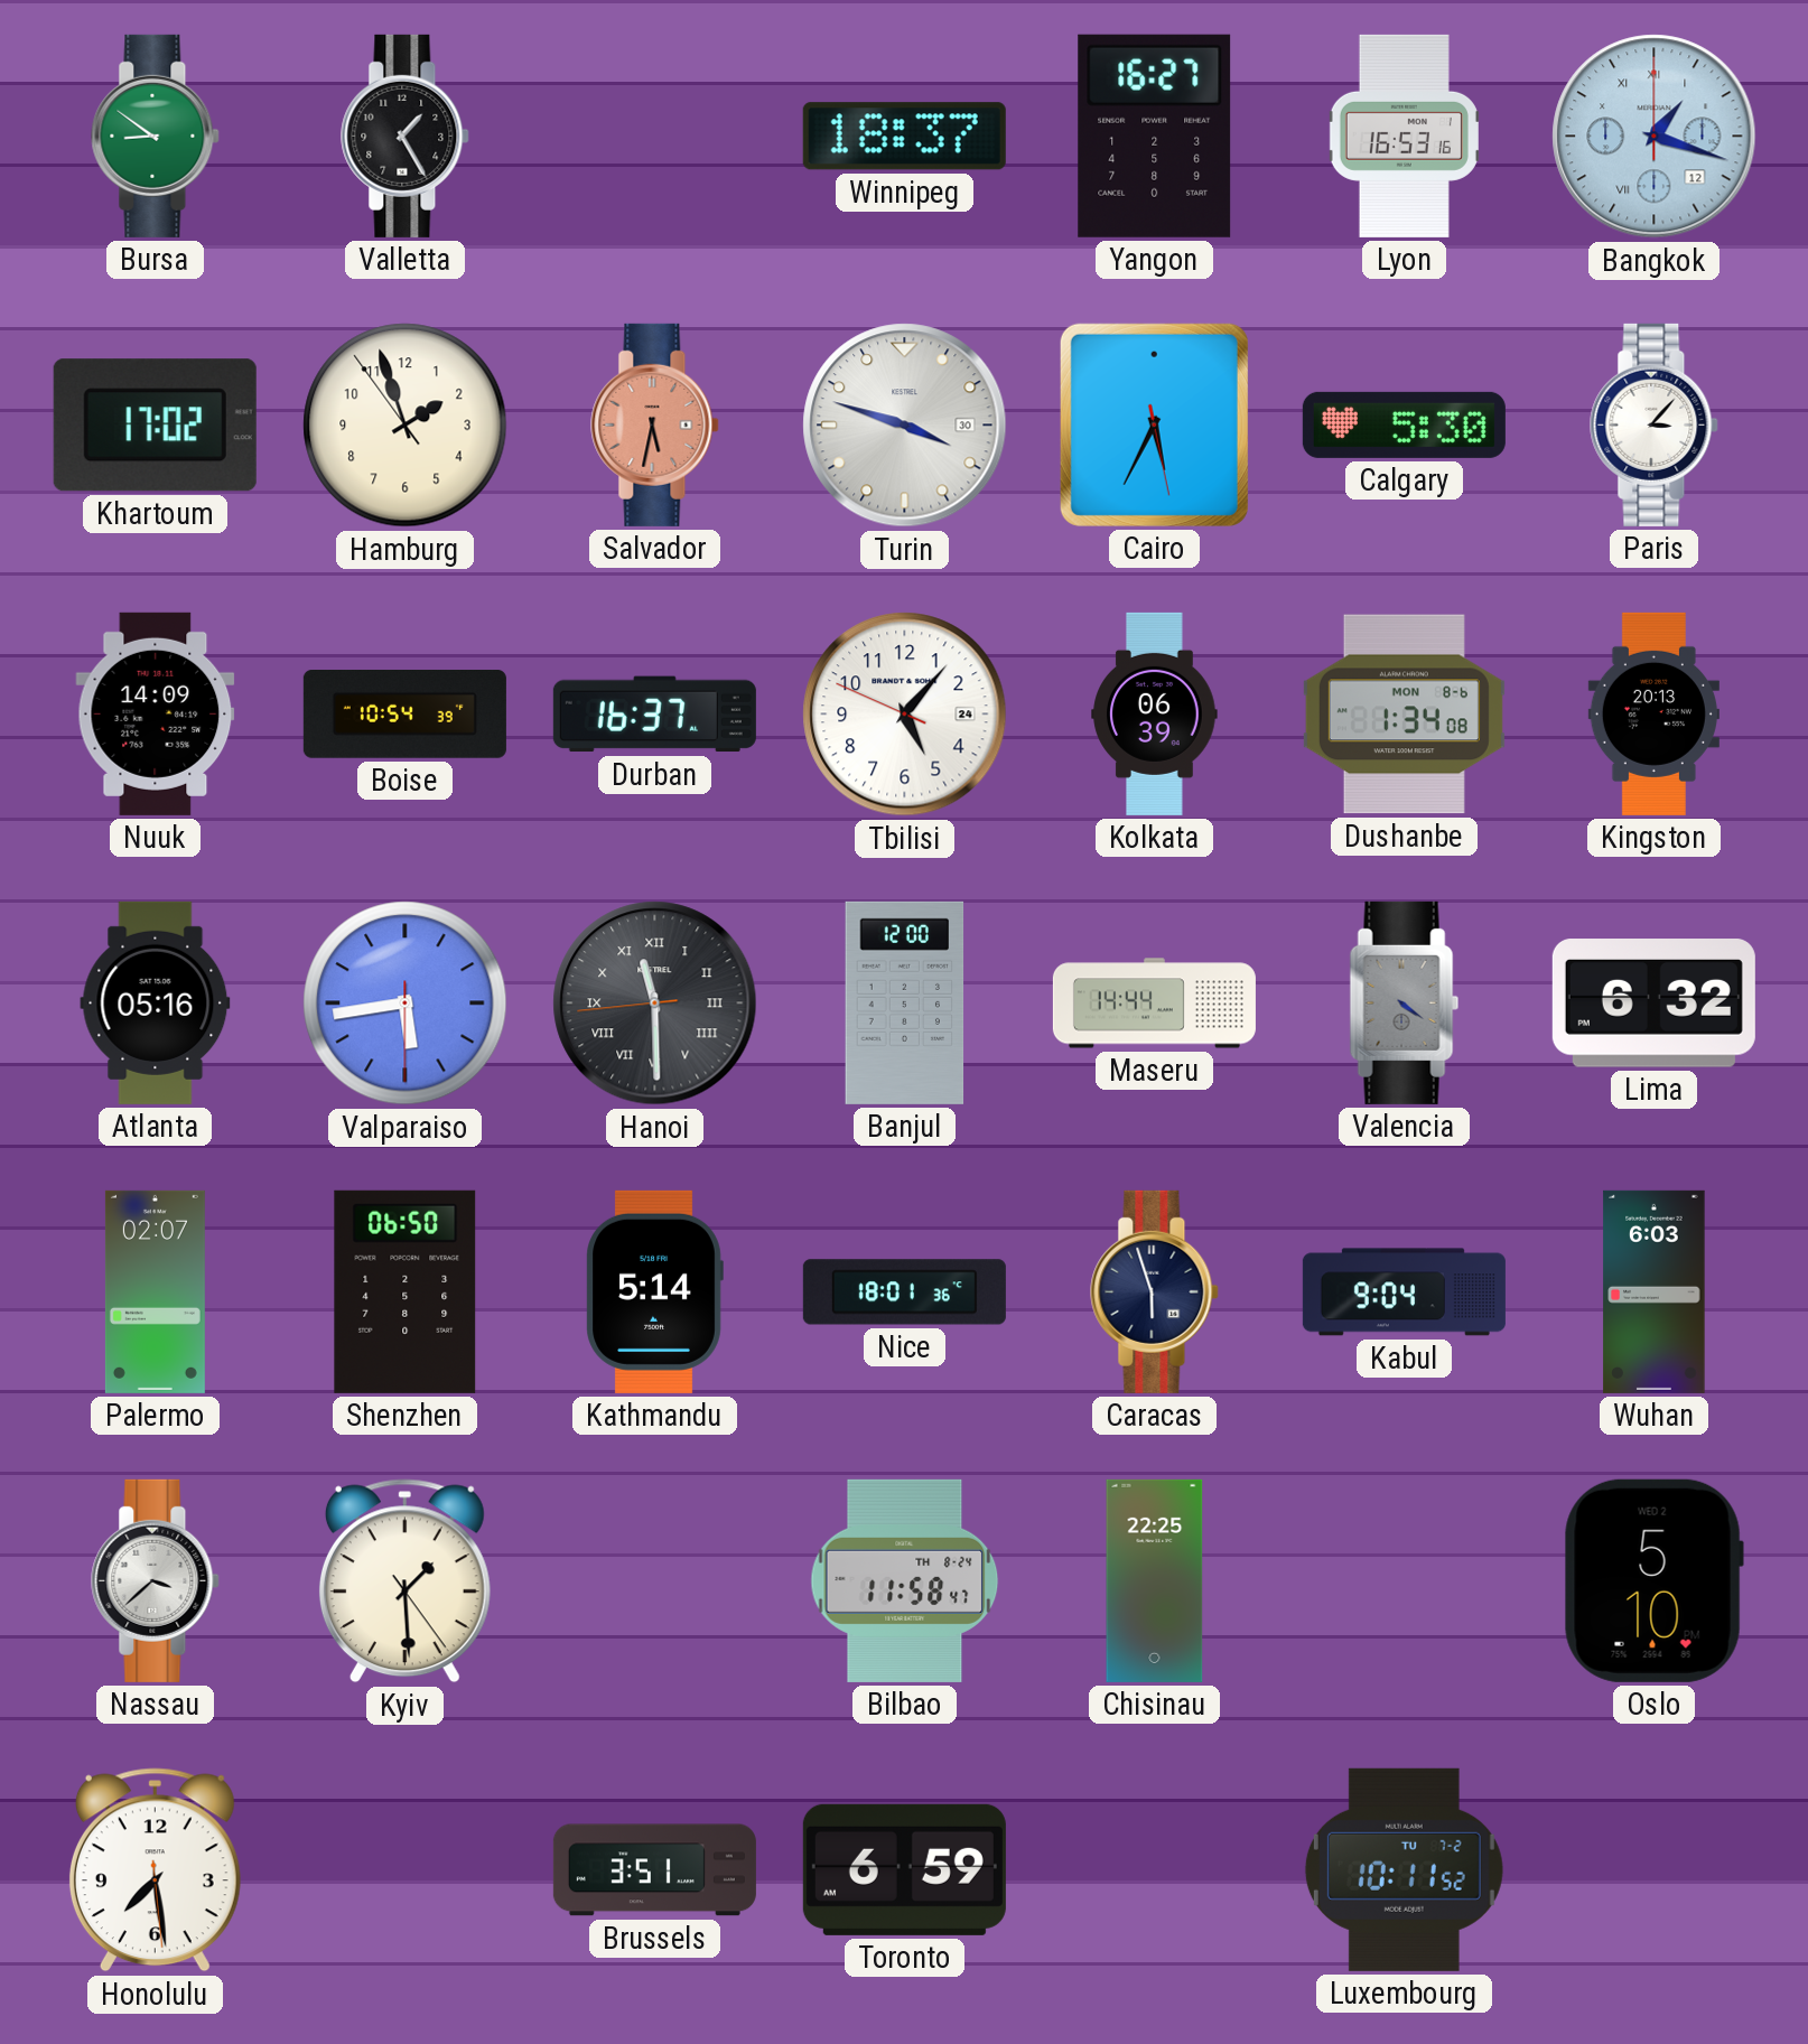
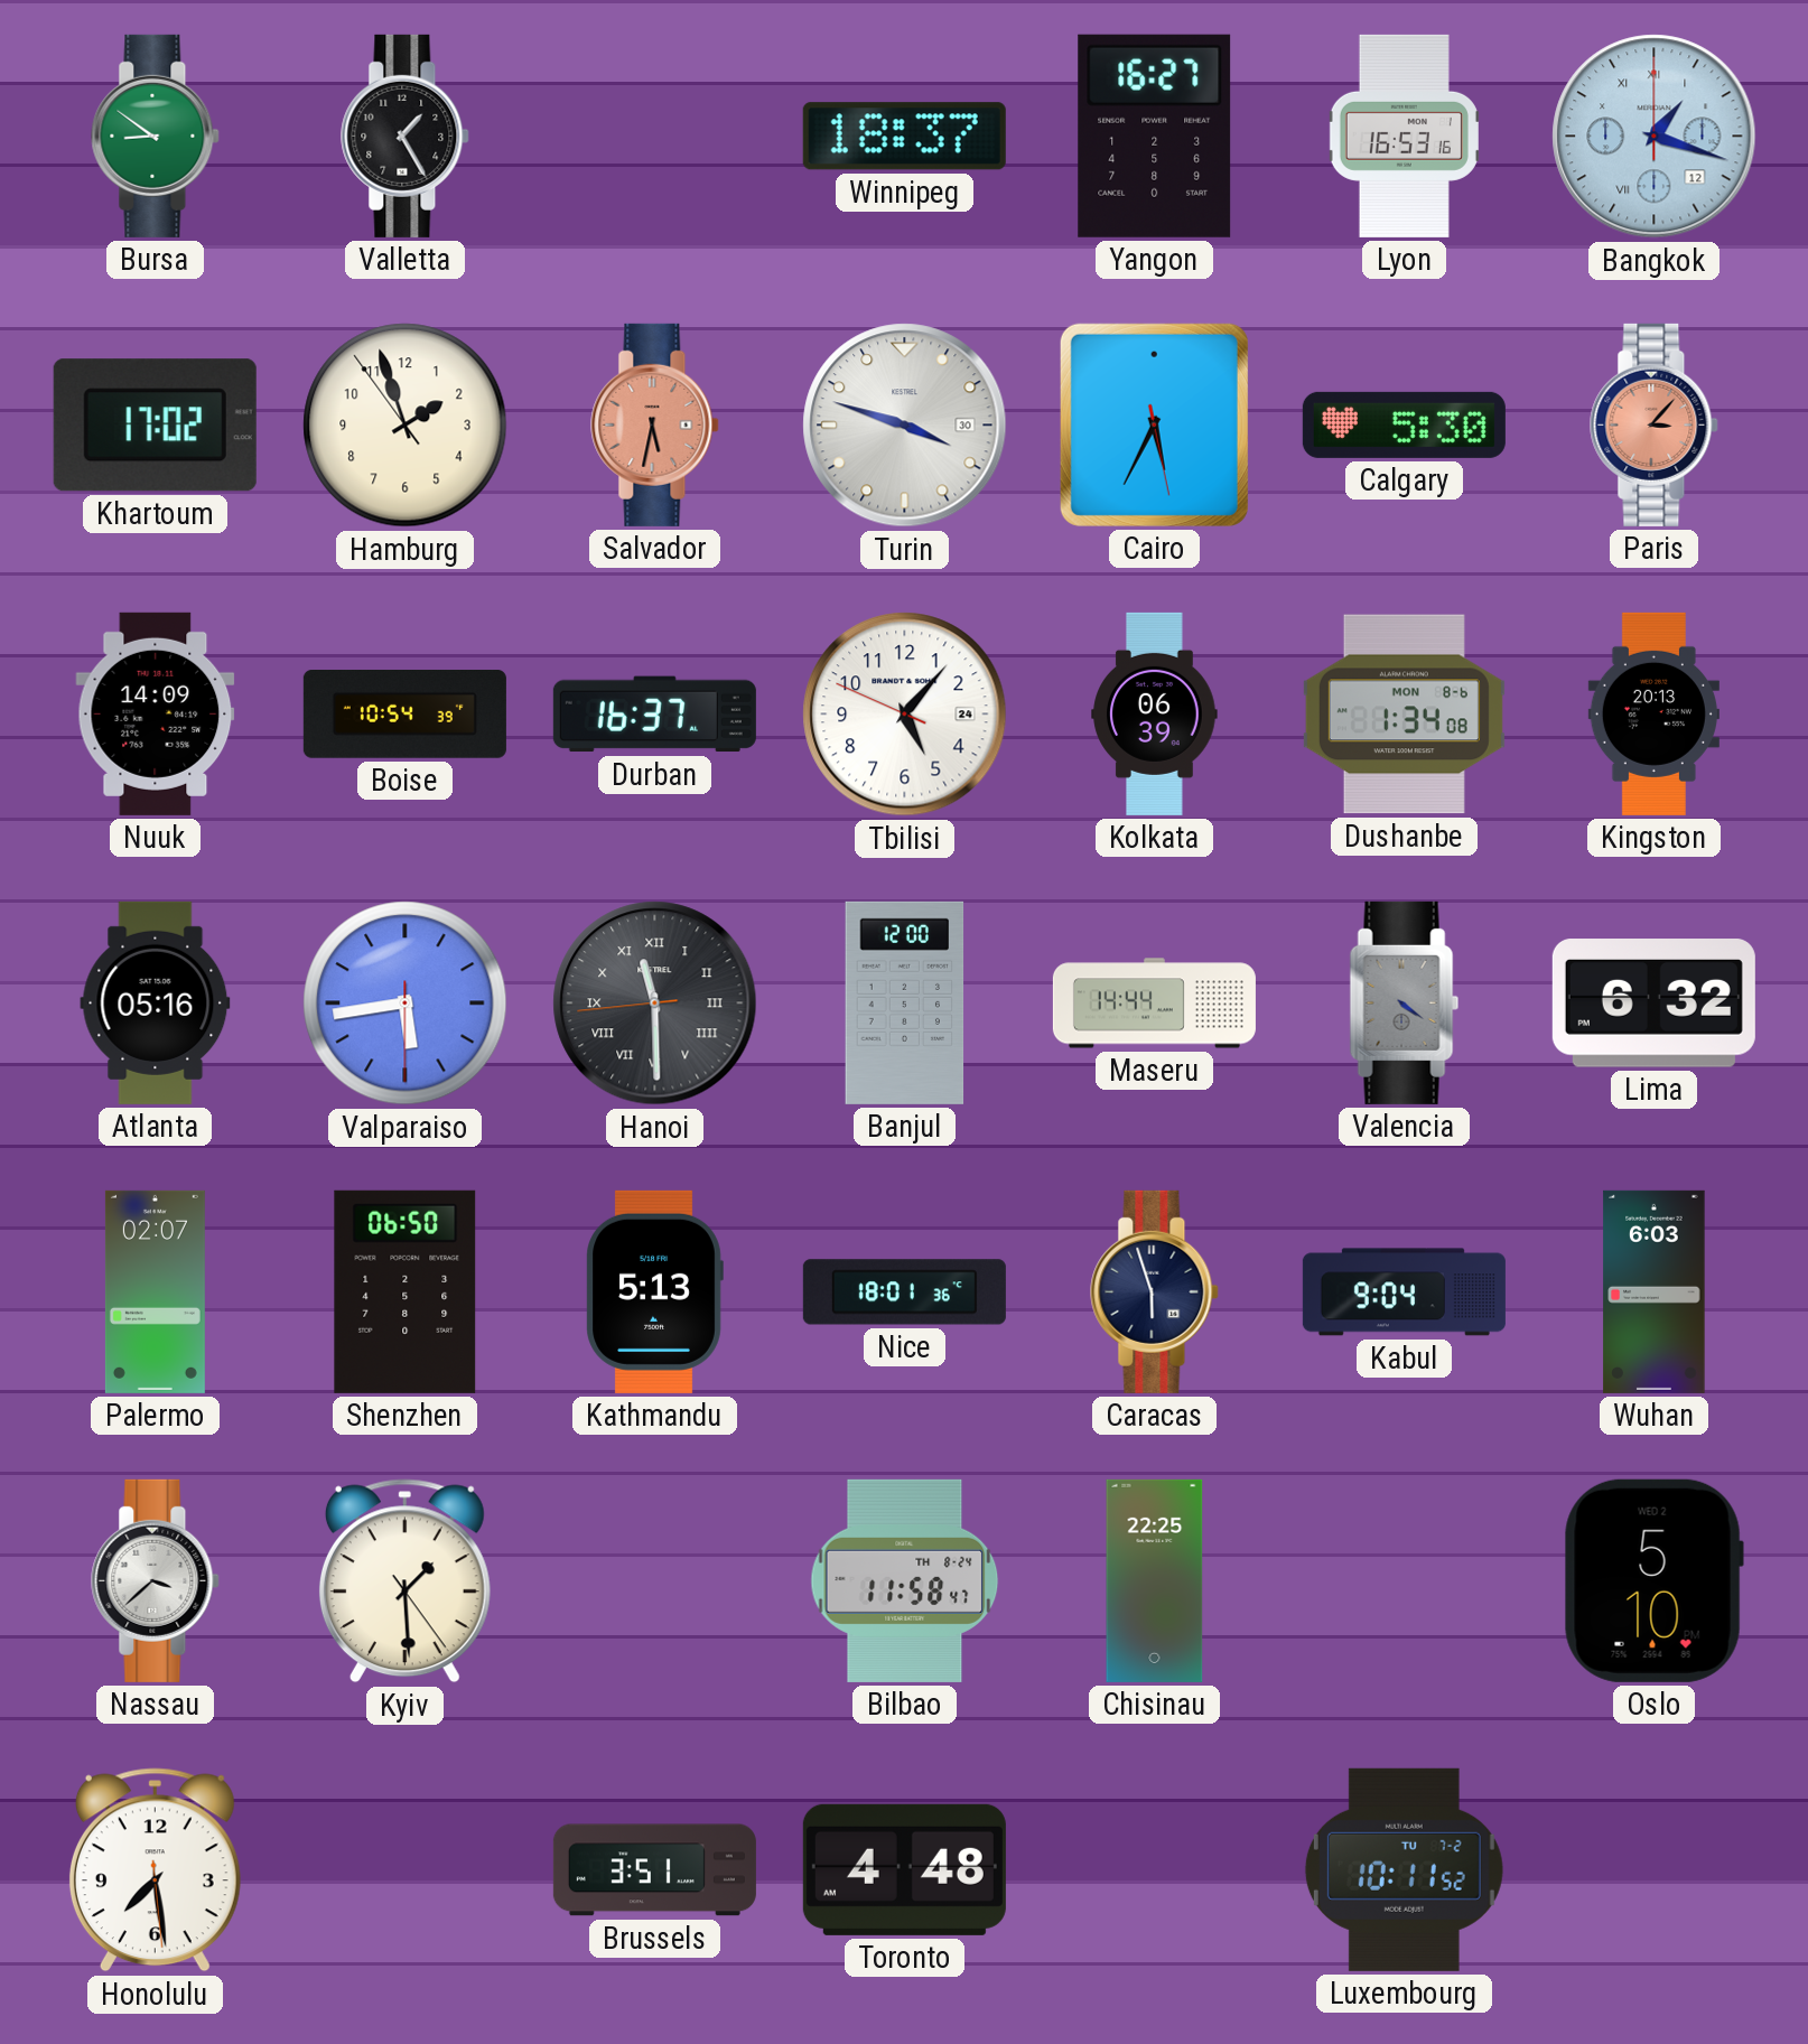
Paris dial: white -> salmon (1655, 424)
Kathmandu: 5:14 -> 5:13 (654, 1291)
Toronto: 6:59 -> 4:48 (904, 1869)
